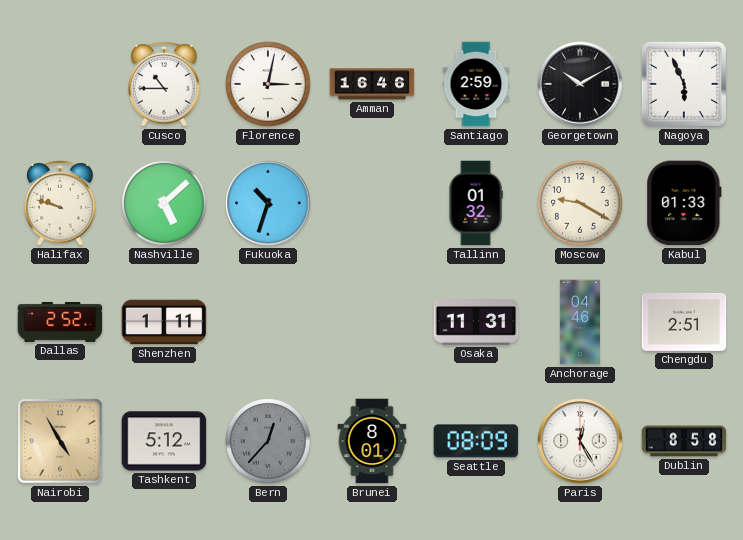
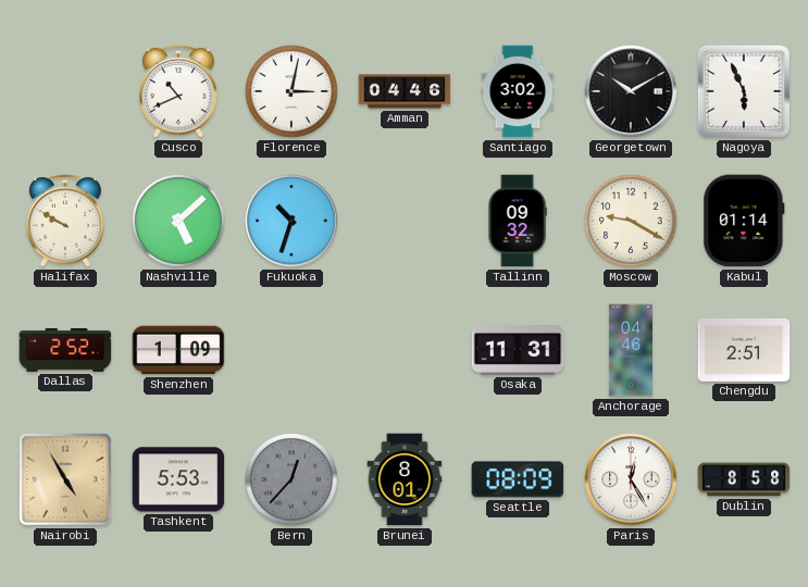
Cusco: 10:45 -> 10:41 (178, 91)
Amman: 16:46 -> 04:46 (405, 91)
Santiago: 2:59 -> 3:02 (518, 91)
Halifax: 9:48 -> 9:50 (65, 221)
Tallinn: 01:32 -> 09:32 (518, 221)
Kabul: 01:33 -> 01:14 (744, 221)
Shenzhen: 1:11 -> 1:09 (178, 350)
Tashkent: 5:12 -> 5:53 (178, 479)
